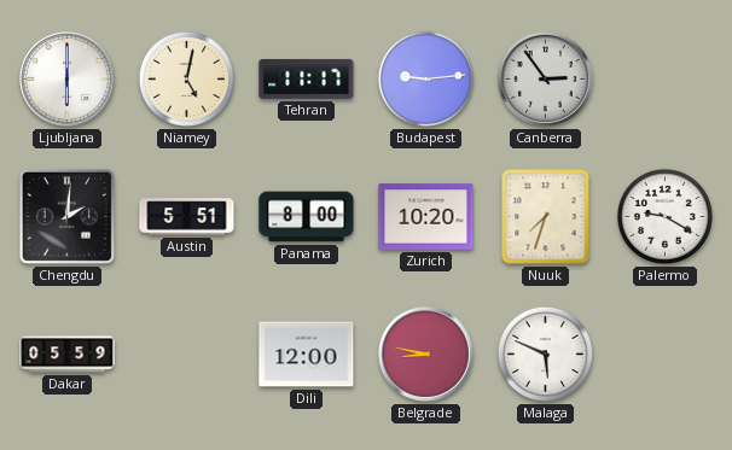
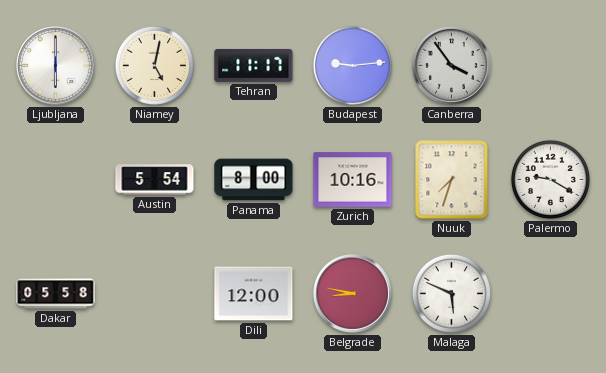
Canberra: 2:54 -> 3:54 (452, 66)
Chengdu: 2:01 -> none (66, 216)
Austin: 5:51 -> 5:54 (155, 180)
Zurich: 10:20 -> 10:16 (353, 180)
Dakar: 05:59 -> 05:58 (56, 294)
